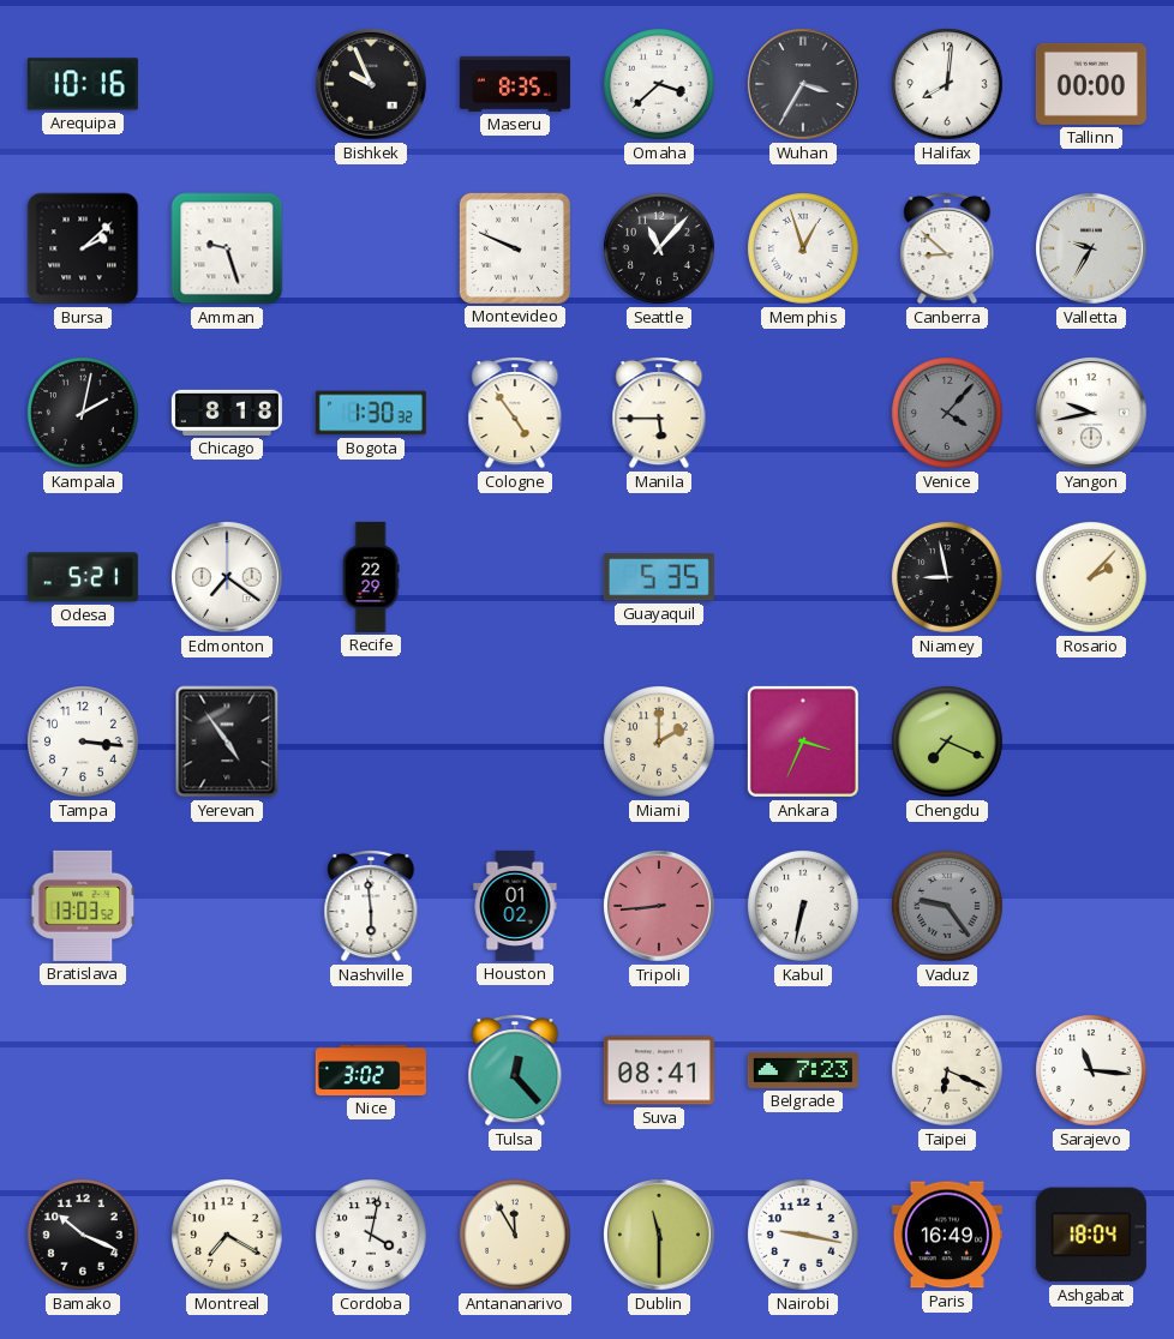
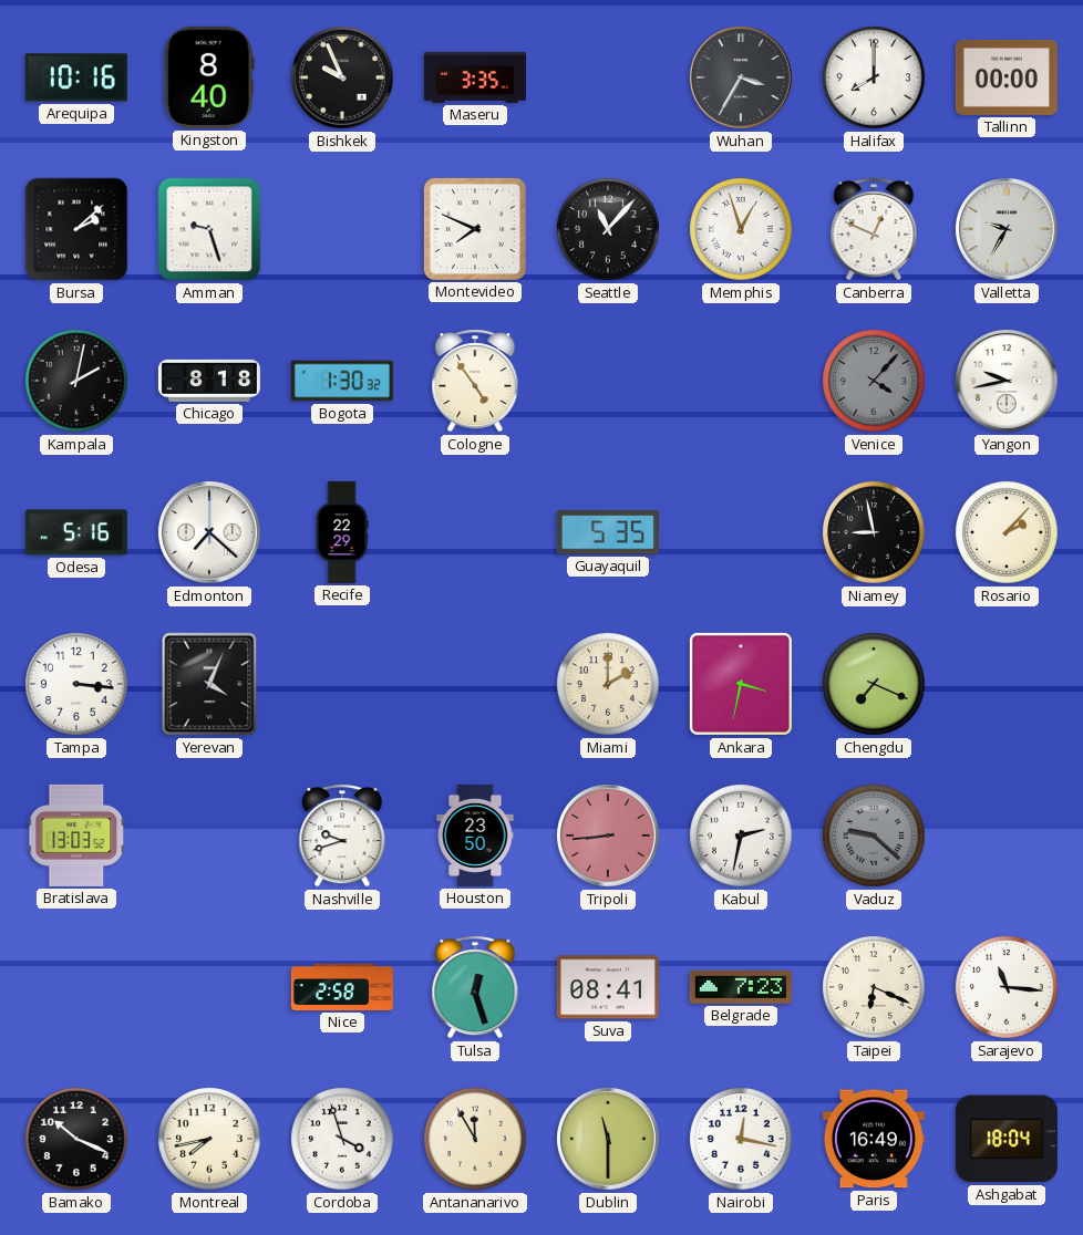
Kingston: none -> 8:40 (209, 77)
Maseru: 8:35 -> 3:35 (475, 77)
Omaha: 3:38 -> none (659, 84)
Halifax: 8:01 -> 8:00 (874, 77)
Montevideo: 9:49 -> 7:49 (475, 229)
Canberra: 8:52 -> 12:49 (874, 229)
Manila: 5:45 -> none (659, 413)
Odesa: 5:21 -> 5:16 (76, 532)
Edmonton: 7:21 -> 7:22 (210, 533)
Yerevan: 4:54 -> 4:04 (209, 684)
Ankara: 3:34 -> 3:32 (741, 684)
Nashville: 5:59 -> 9:42 (342, 836)
Houston: 01:02 -> 23:50 (475, 836)
Kabul: 6:32 -> 2:32 (741, 836)
Vaduz: 9:24 -> 9:22 (874, 836)
Nice: 3:02 -> 2:58 (342, 987)
Tulsa: 12:23 -> 12:27 (475, 987)
Montreal: 7:20 -> 7:43 (209, 1139)
Cordoba: 4:02 -> 3:57 (342, 1139)
Nairobi: 9:17 -> 12:17 (741, 1139)
